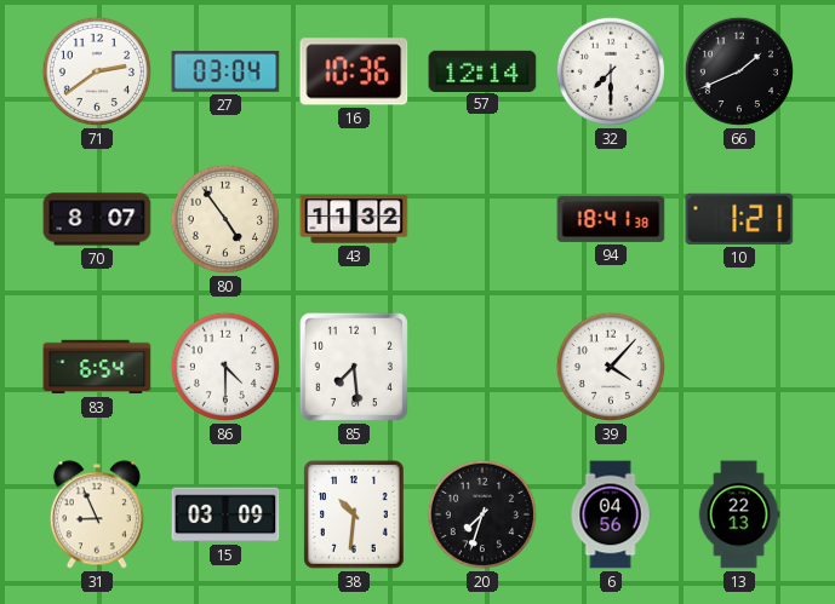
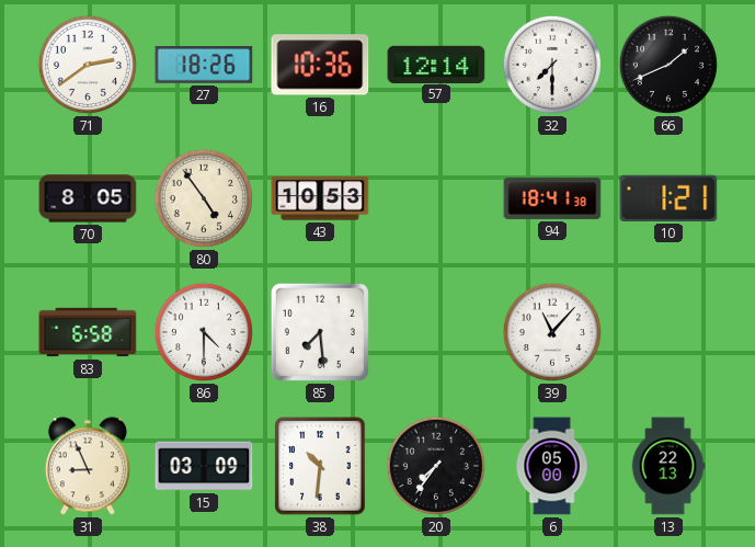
27: 03:04 -> 18:26 (204, 65)
70: 8:07 -> 8:05 (88, 198)
43: 11:32 -> 10:53 (320, 198)
83: 6:54 -> 6:58 (88, 332)
39: 4:07 -> 11:07 (552, 332)
20: 7:33 -> 7:36 (436, 466)
6: 04:56 -> 05:00 (552, 466)
